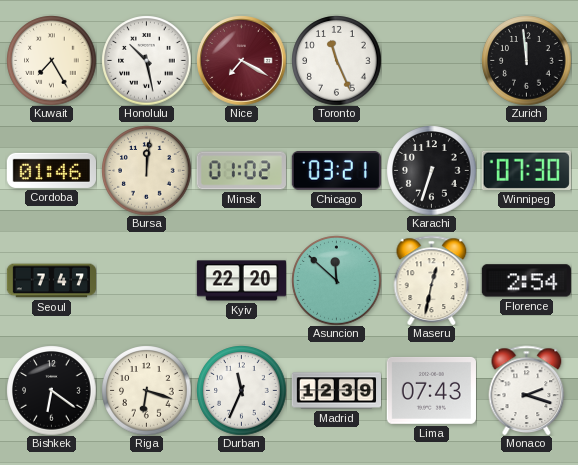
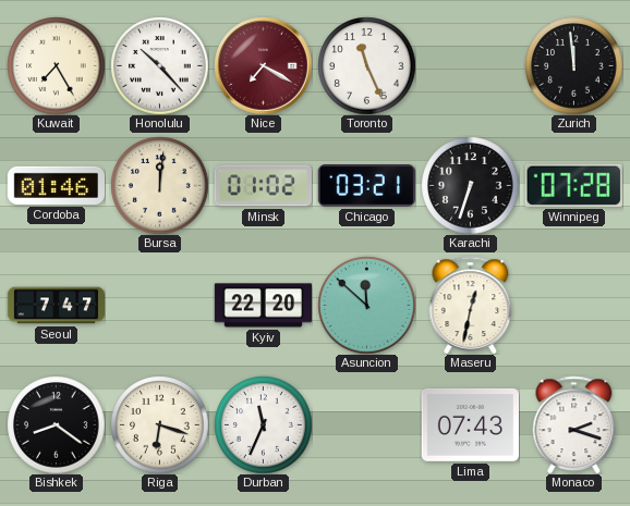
Honolulu: 10:28 -> 10:23 (159, 65)
Winnipeg: 07:30 -> 07:28 (573, 185)
Florence: 2:54 -> none (526, 281)
Bishkek: 6:21 -> 8:21 (56, 424)
Madrid: 12:39 -> none (336, 391)
